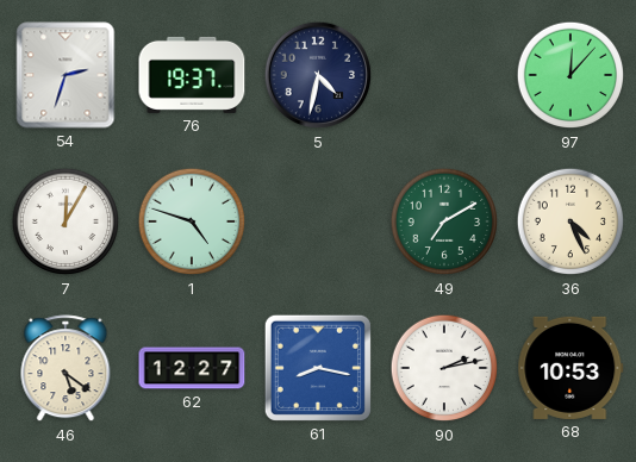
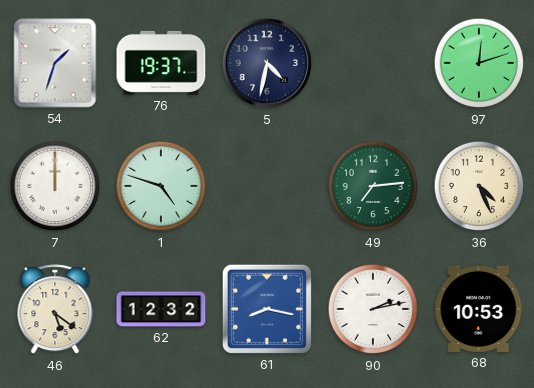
54: 2:33 -> 1:33 (55, 63)
97: 12:07 -> 12:12 (479, 63)
7: 12:05 -> 12:00 (55, 186)
49: 7:10 -> 7:14 (373, 186)
62: 12:27 -> 12:32 (161, 309)
